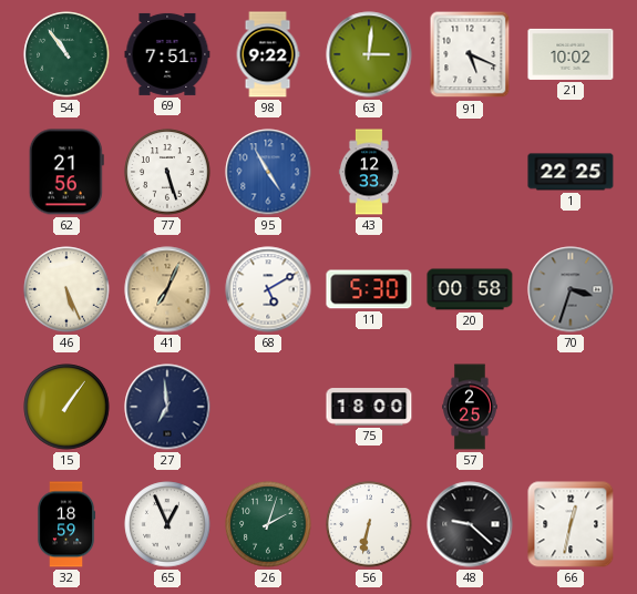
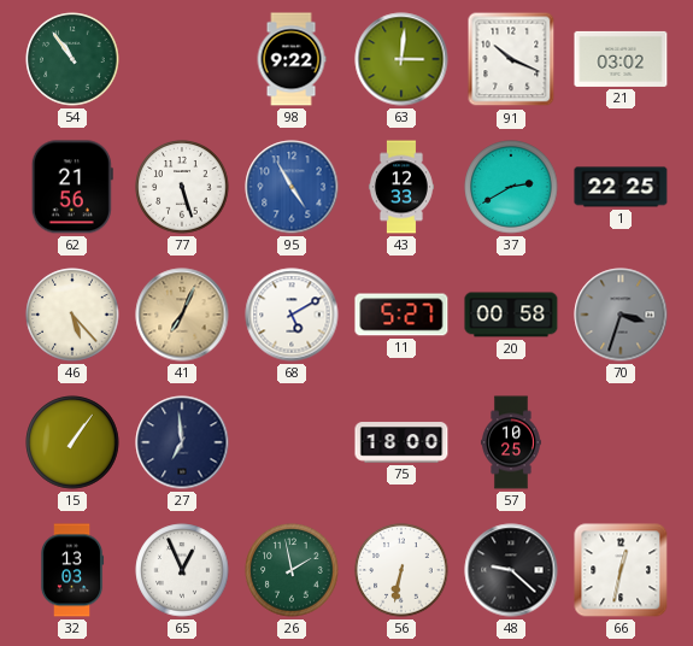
69: 7:51 -> none (167, 54)
91: 5:19 -> 10:19 (511, 59)
21: 10:02 -> 03:02 (621, 59)
37: none -> 2:40 (511, 187)
46: 5:26 -> 5:23 (72, 315)
11: 5:30 -> 5:27 (401, 315)
57: 2:25 -> 10:25 (512, 442)
32: 18:59 -> 13:03 (72, 570)
26: 2:03 -> 1:58 (292, 570)
